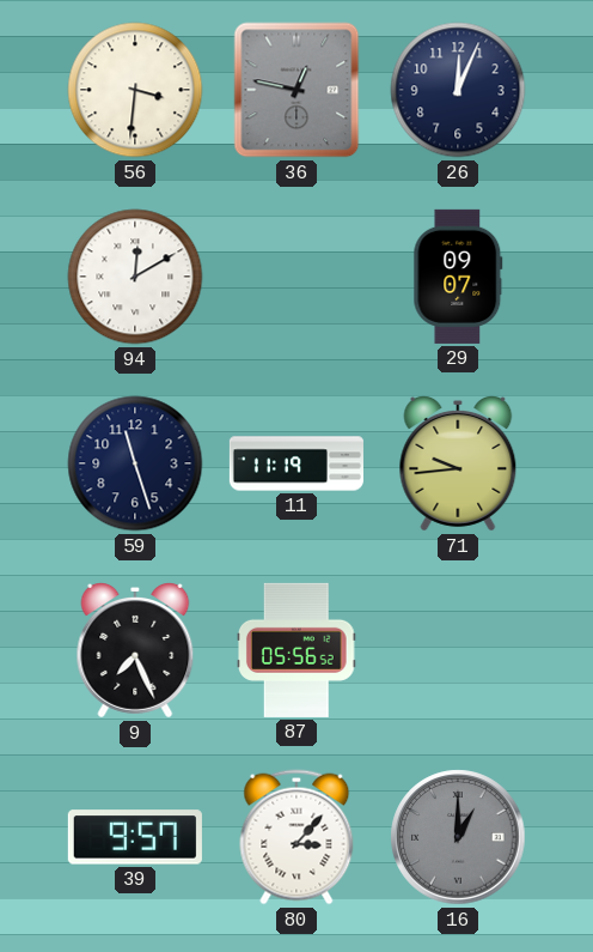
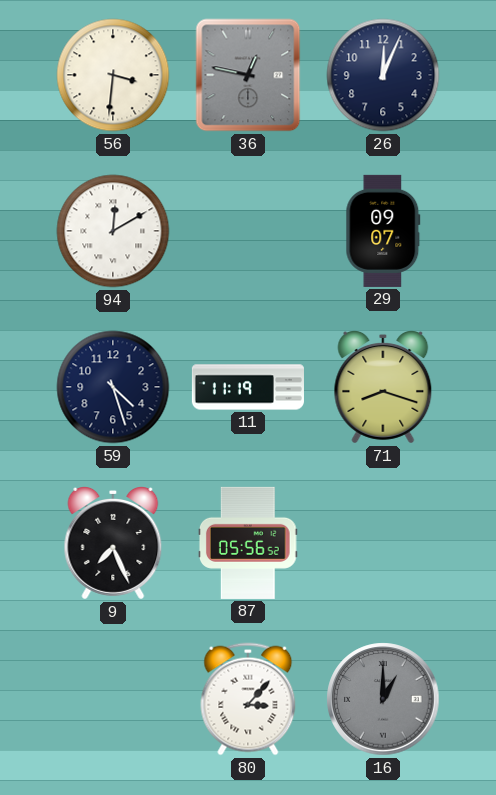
59: 11:27 -> 4:27 (113, 387)
71: 9:44 -> 8:18 (383, 388)
39: 9:57 -> none (135, 837)
